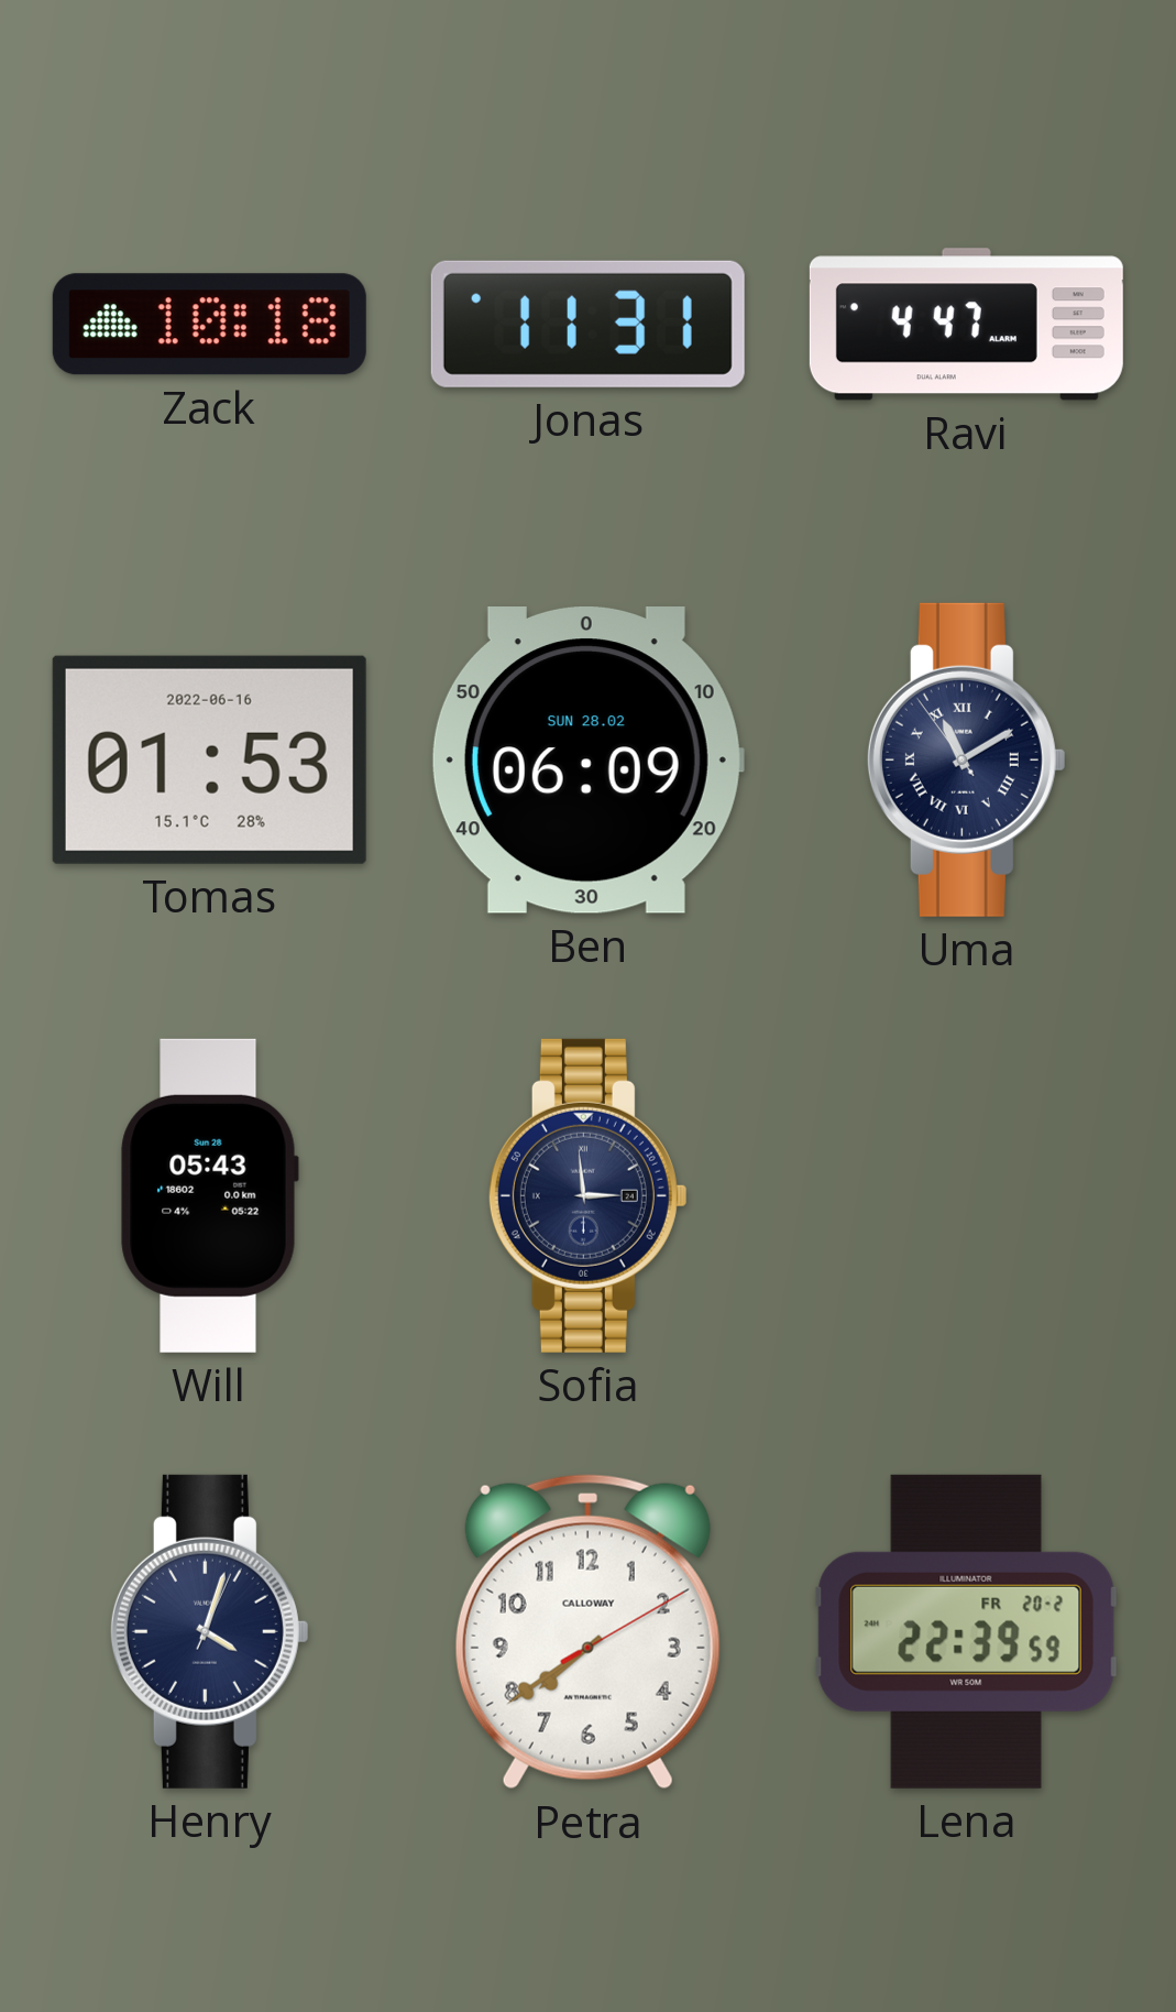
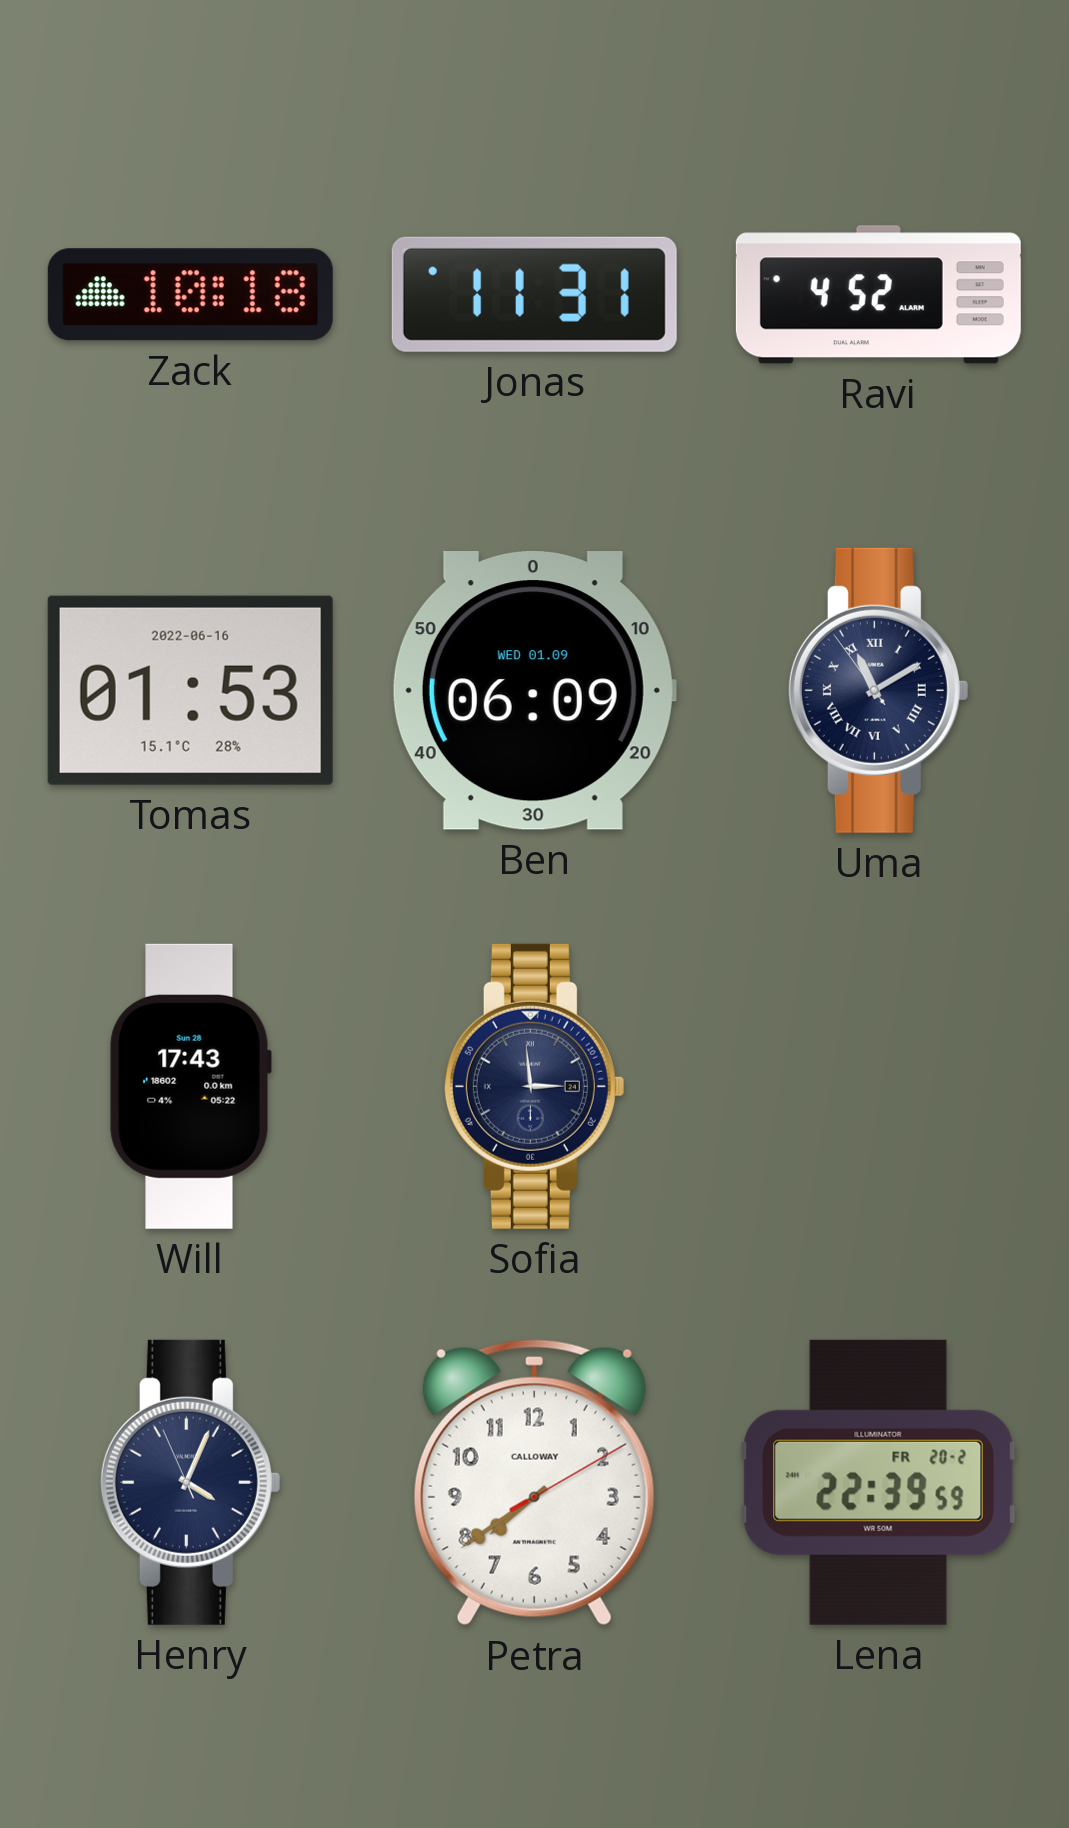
Ravi: 4:47 -> 4:52 (878, 295)
Ben date: SUN 28.02 -> WED 01.09 (534, 691)
Will: 05:43 -> 17:43 (190, 1086)
Henry: 4:03:04 -> 4:03:56 (190, 1482)
